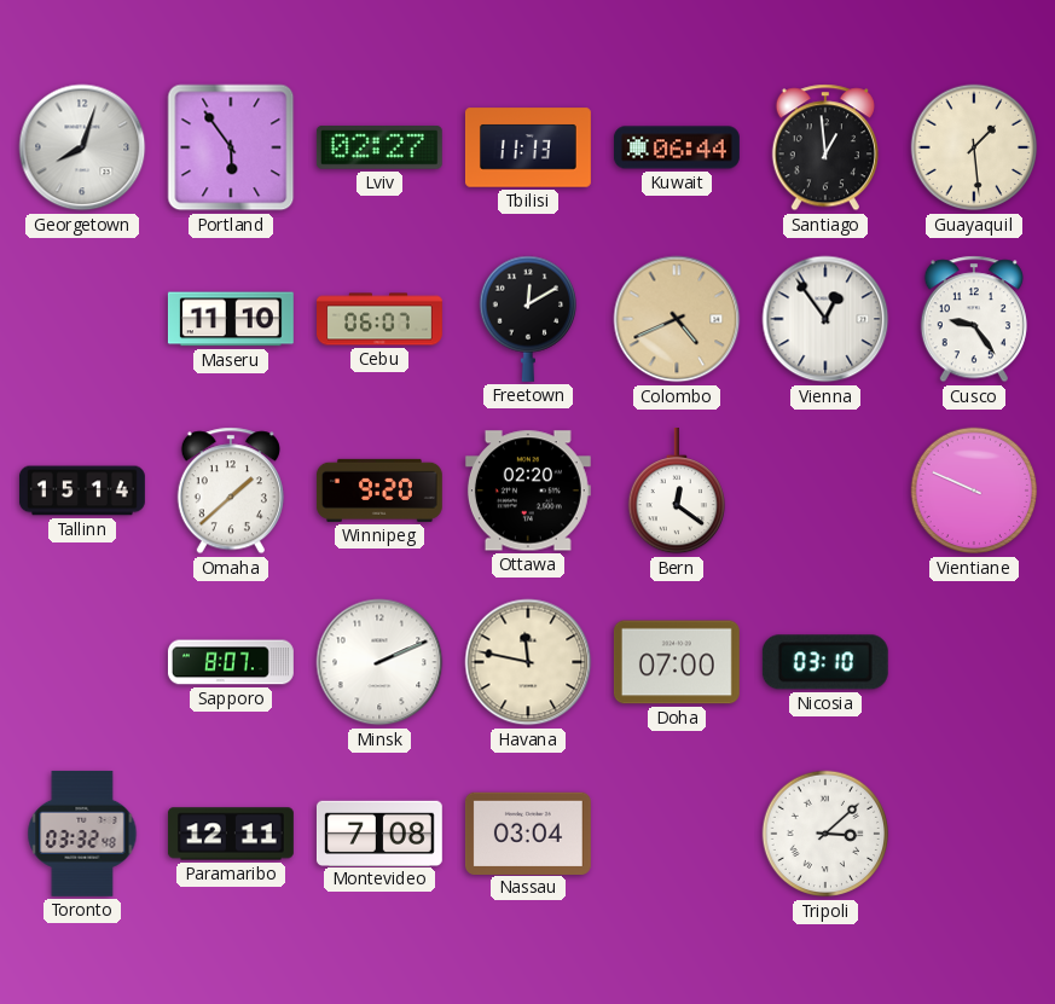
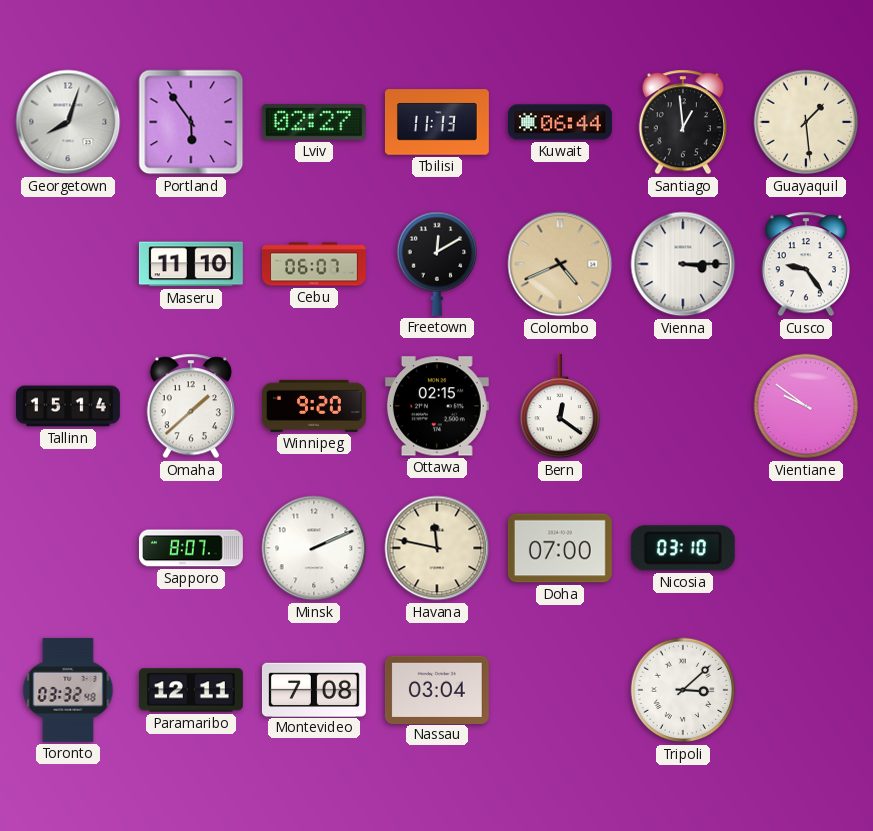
Vienna: 12:54 -> 3:15 (683, 264)
Ottawa: 02:20 -> 02:15 (437, 406)
Vientiane: 9:49 -> 9:51 (806, 406)
